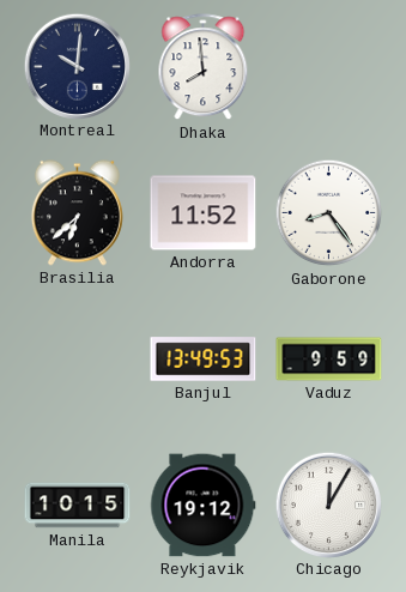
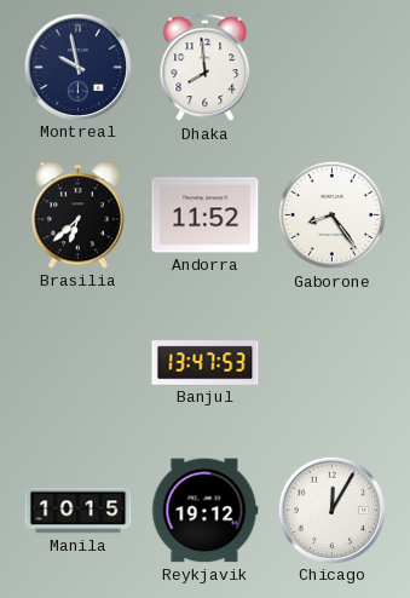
Montreal: 10:01 -> 9:58 (77, 67)
Banjul: 13:49 -> 13:47 (206, 363)
Vaduz: 9:59 -> none (329, 360)
